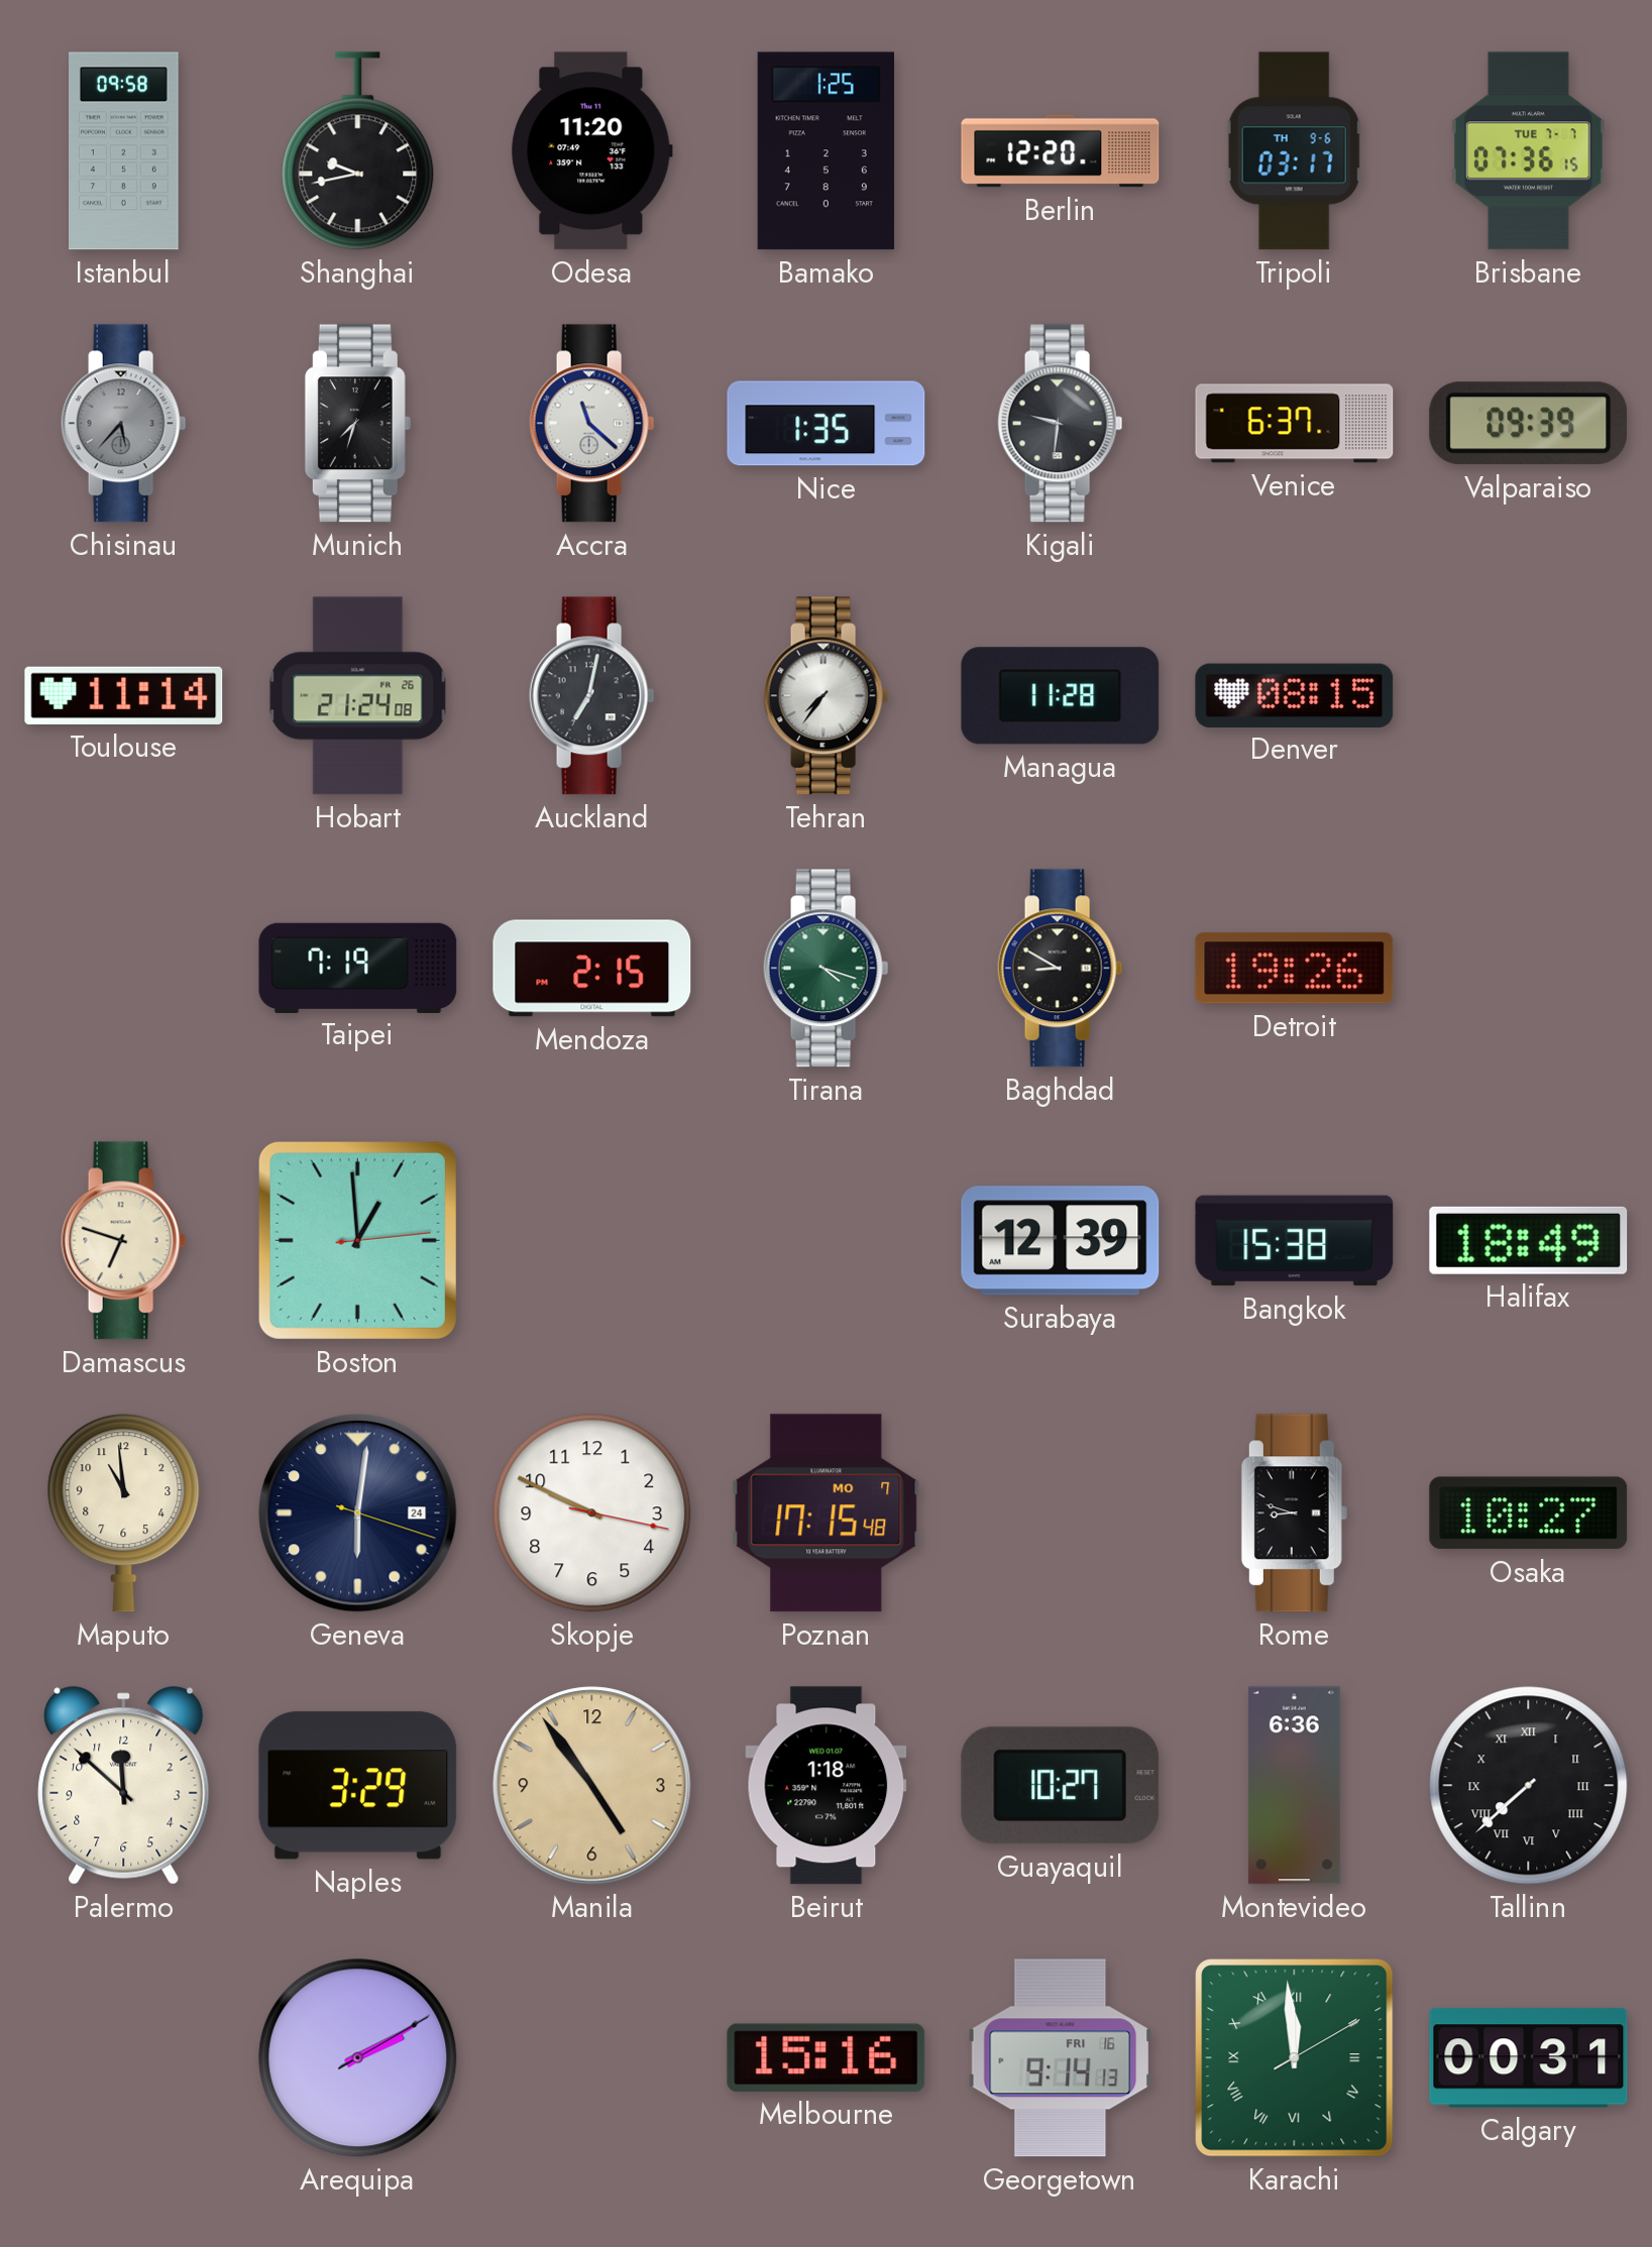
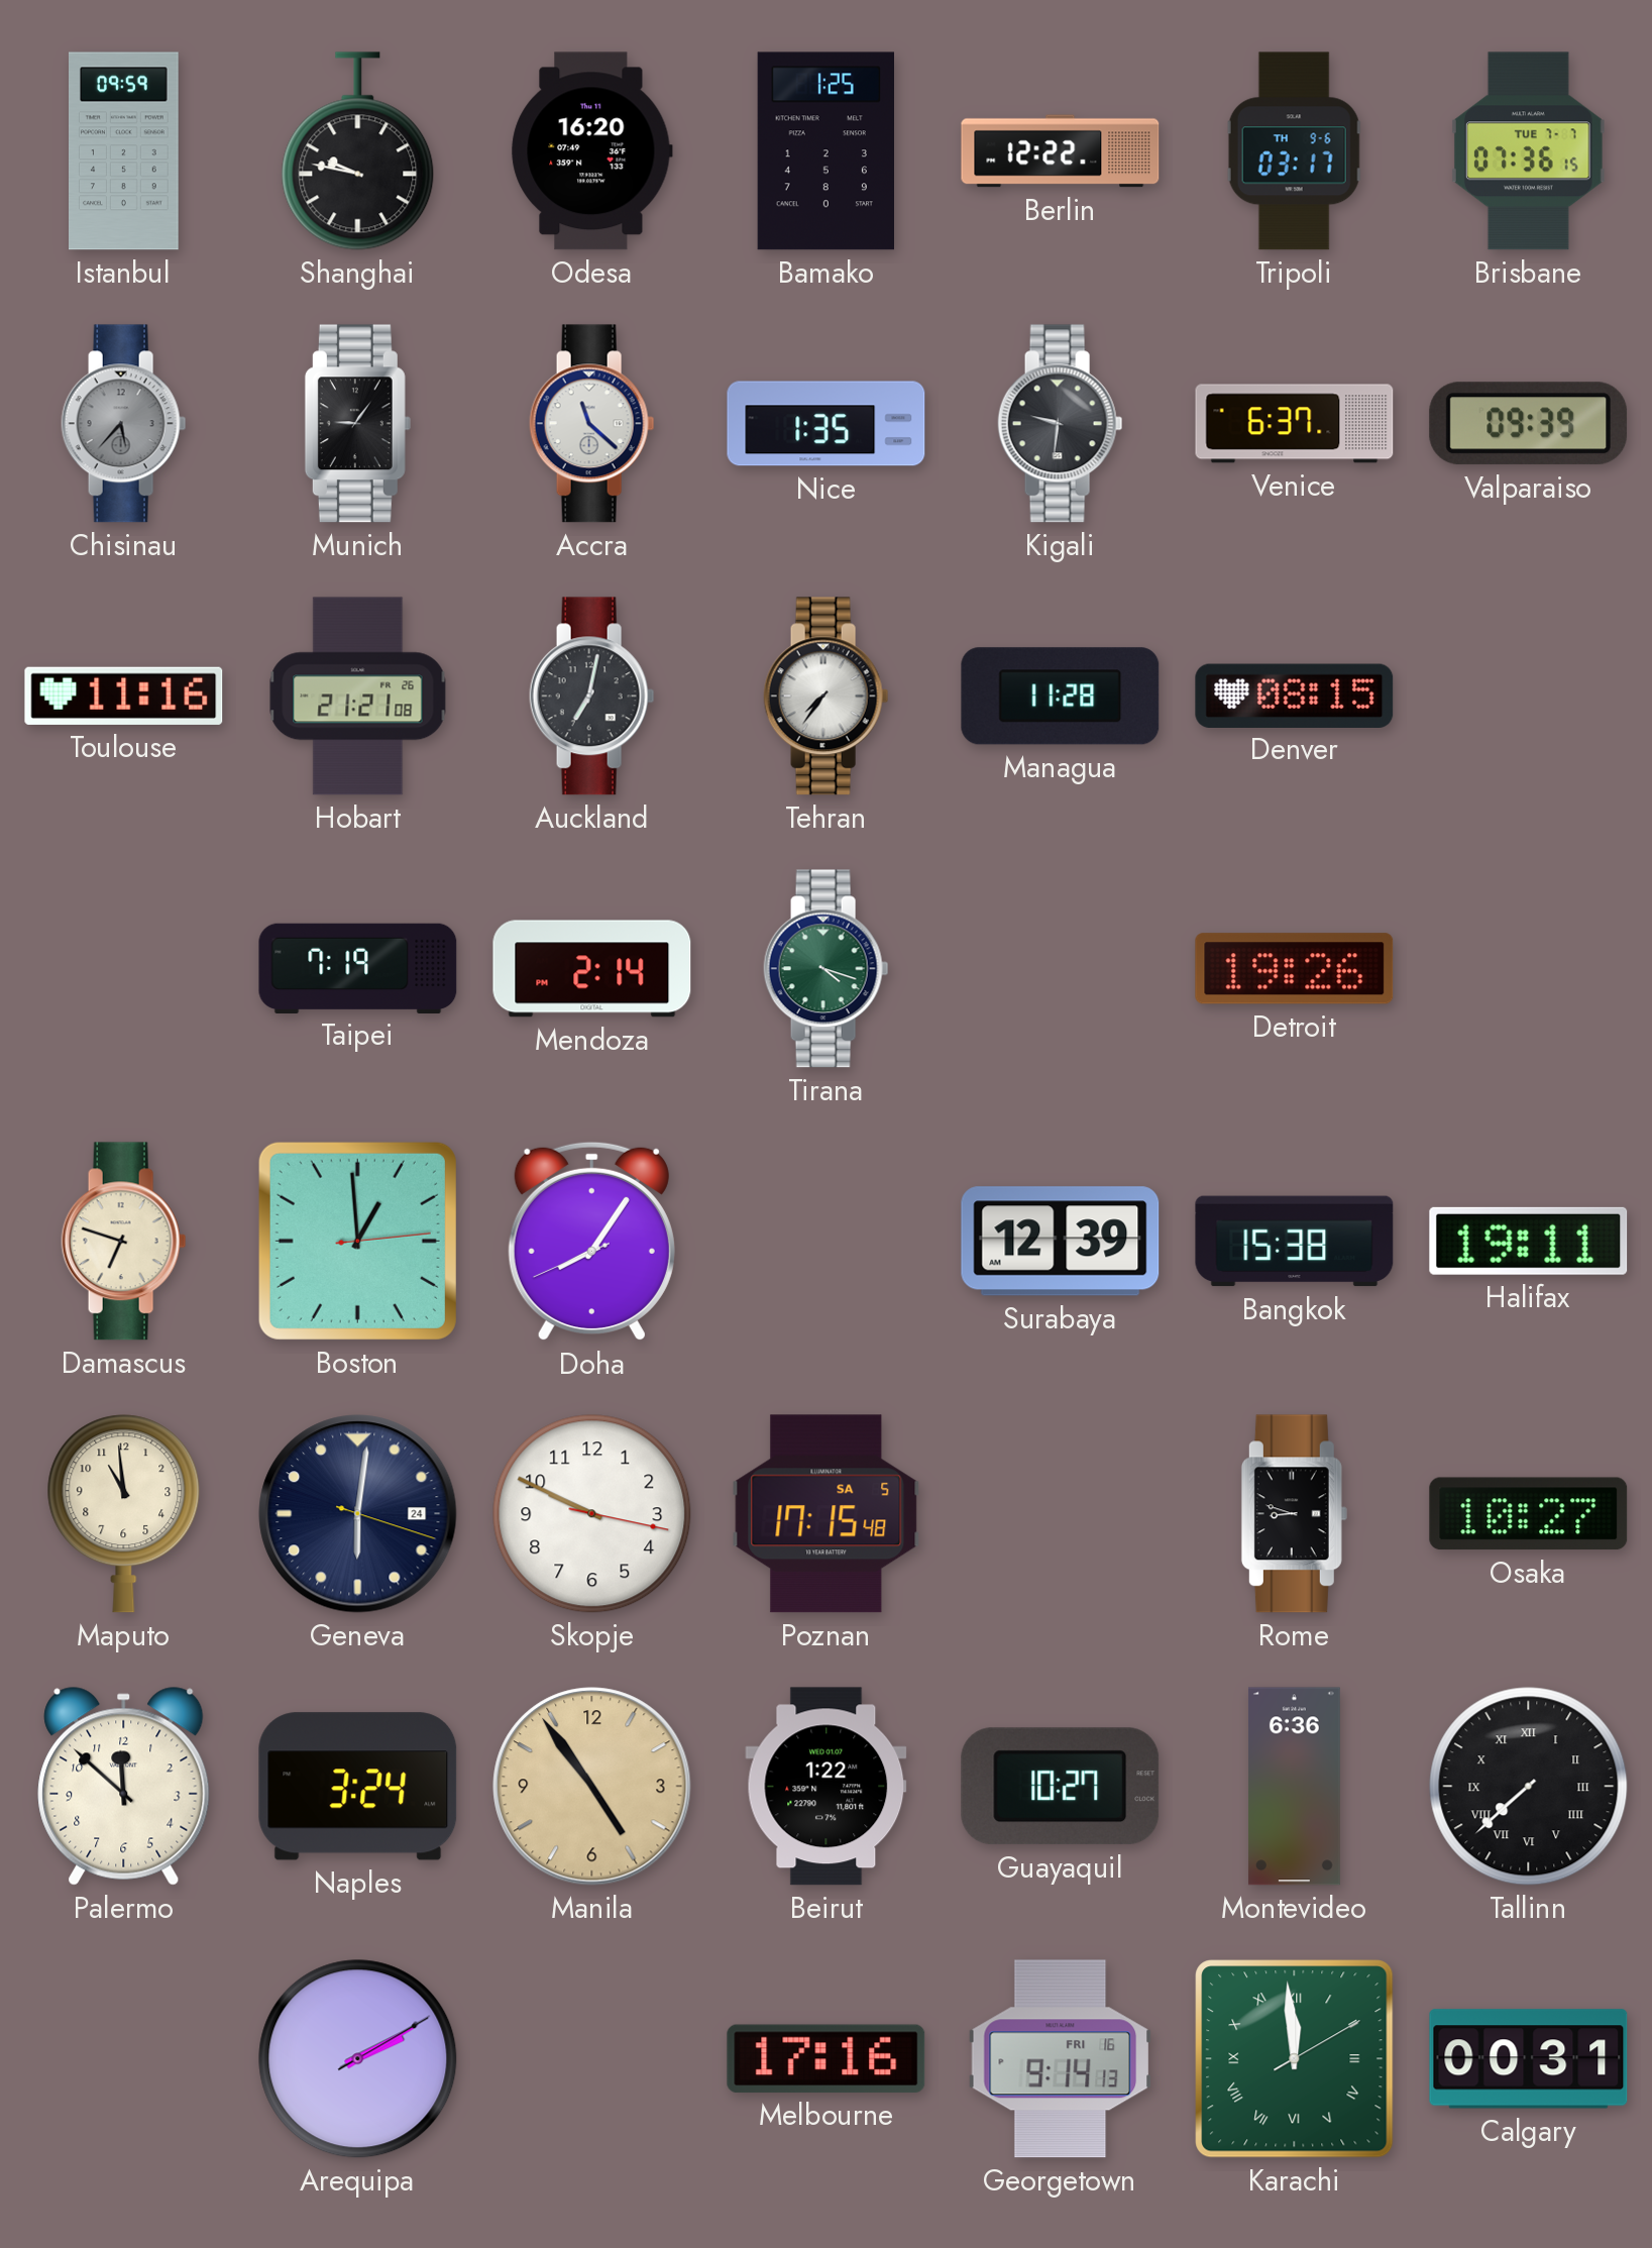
Istanbul: 09:58 -> 09:59 (124, 151)
Shanghai: 9:43 -> 9:47 (358, 151)
Odesa: 11:20 -> 16:20 (592, 151)
Berlin: 12:20 -> 12:22 (1061, 151)
Munich: 7:33 -> 9:06 (357, 424)
Toulouse: 11:14 -> 11:16 (124, 695)
Hobart: 21:24 -> 21:21 (358, 697)
Mendoza: 2:15 -> 2:14 (592, 969)
Baghdad: 8:50 -> none (1061, 969)
Doha: none -> 8:05 (591, 1242)
Halifax: 18:49 -> 19:11 (1529, 1241)
Poznan date: MO 7 -> SA 5 (827, 1514)
Naples: 3:29 -> 3:24 (358, 1787)
Beirut: 1:18 -> 1:22 (827, 1787)
Melbourne: 15:16 -> 17:16 (827, 2058)
